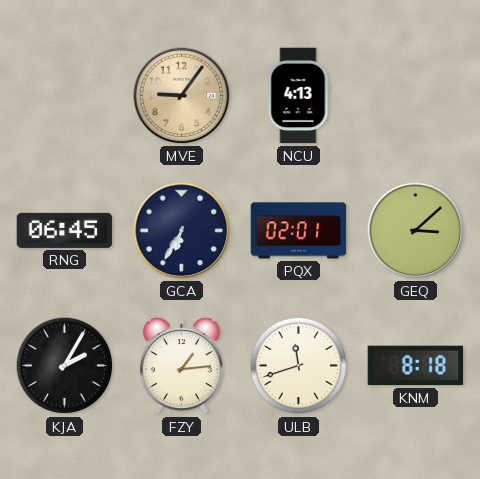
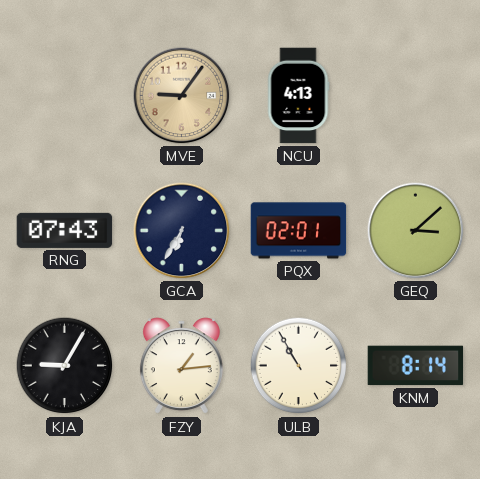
RNG: 06:45 -> 07:43 (65, 230)
KJA: 2:05 -> 9:05 (65, 366)
ULB: 11:42 -> 10:55 (299, 366)
KNM: 8:18 -> 8:14 (416, 366)
